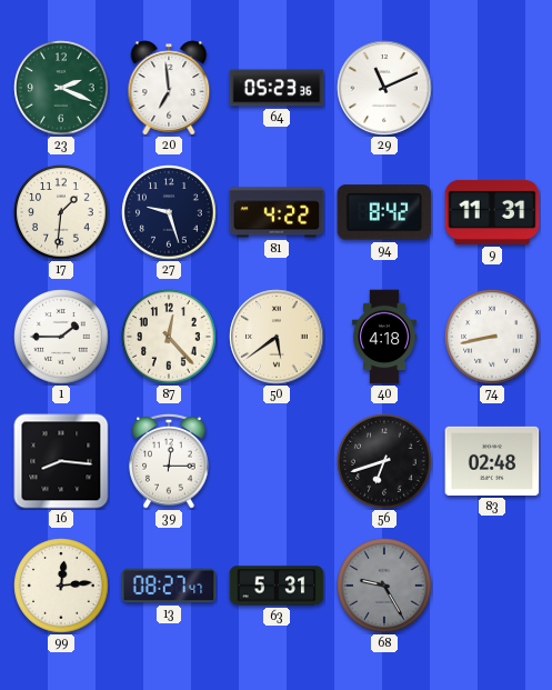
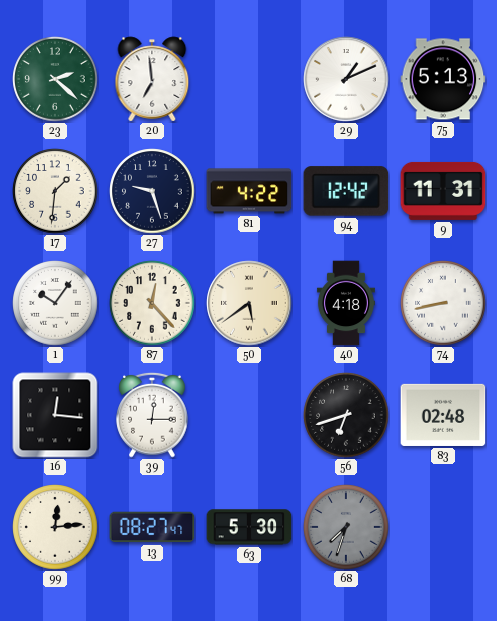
23: 2:19 -> 2:22 (55, 79)
64: 05:23 -> none (277, 88)
29: 11:11 -> 1:11 (346, 79)
75: none -> 5:13 (443, 79)
94: 8:42 -> 12:42 (346, 191)
1: 1:45 -> 10:06 (55, 303)
16: 8:16 -> 12:16 (55, 415)
63: 5:31 -> 5:30 (249, 527)
68: 9:25 -> 7:33 (346, 527)
